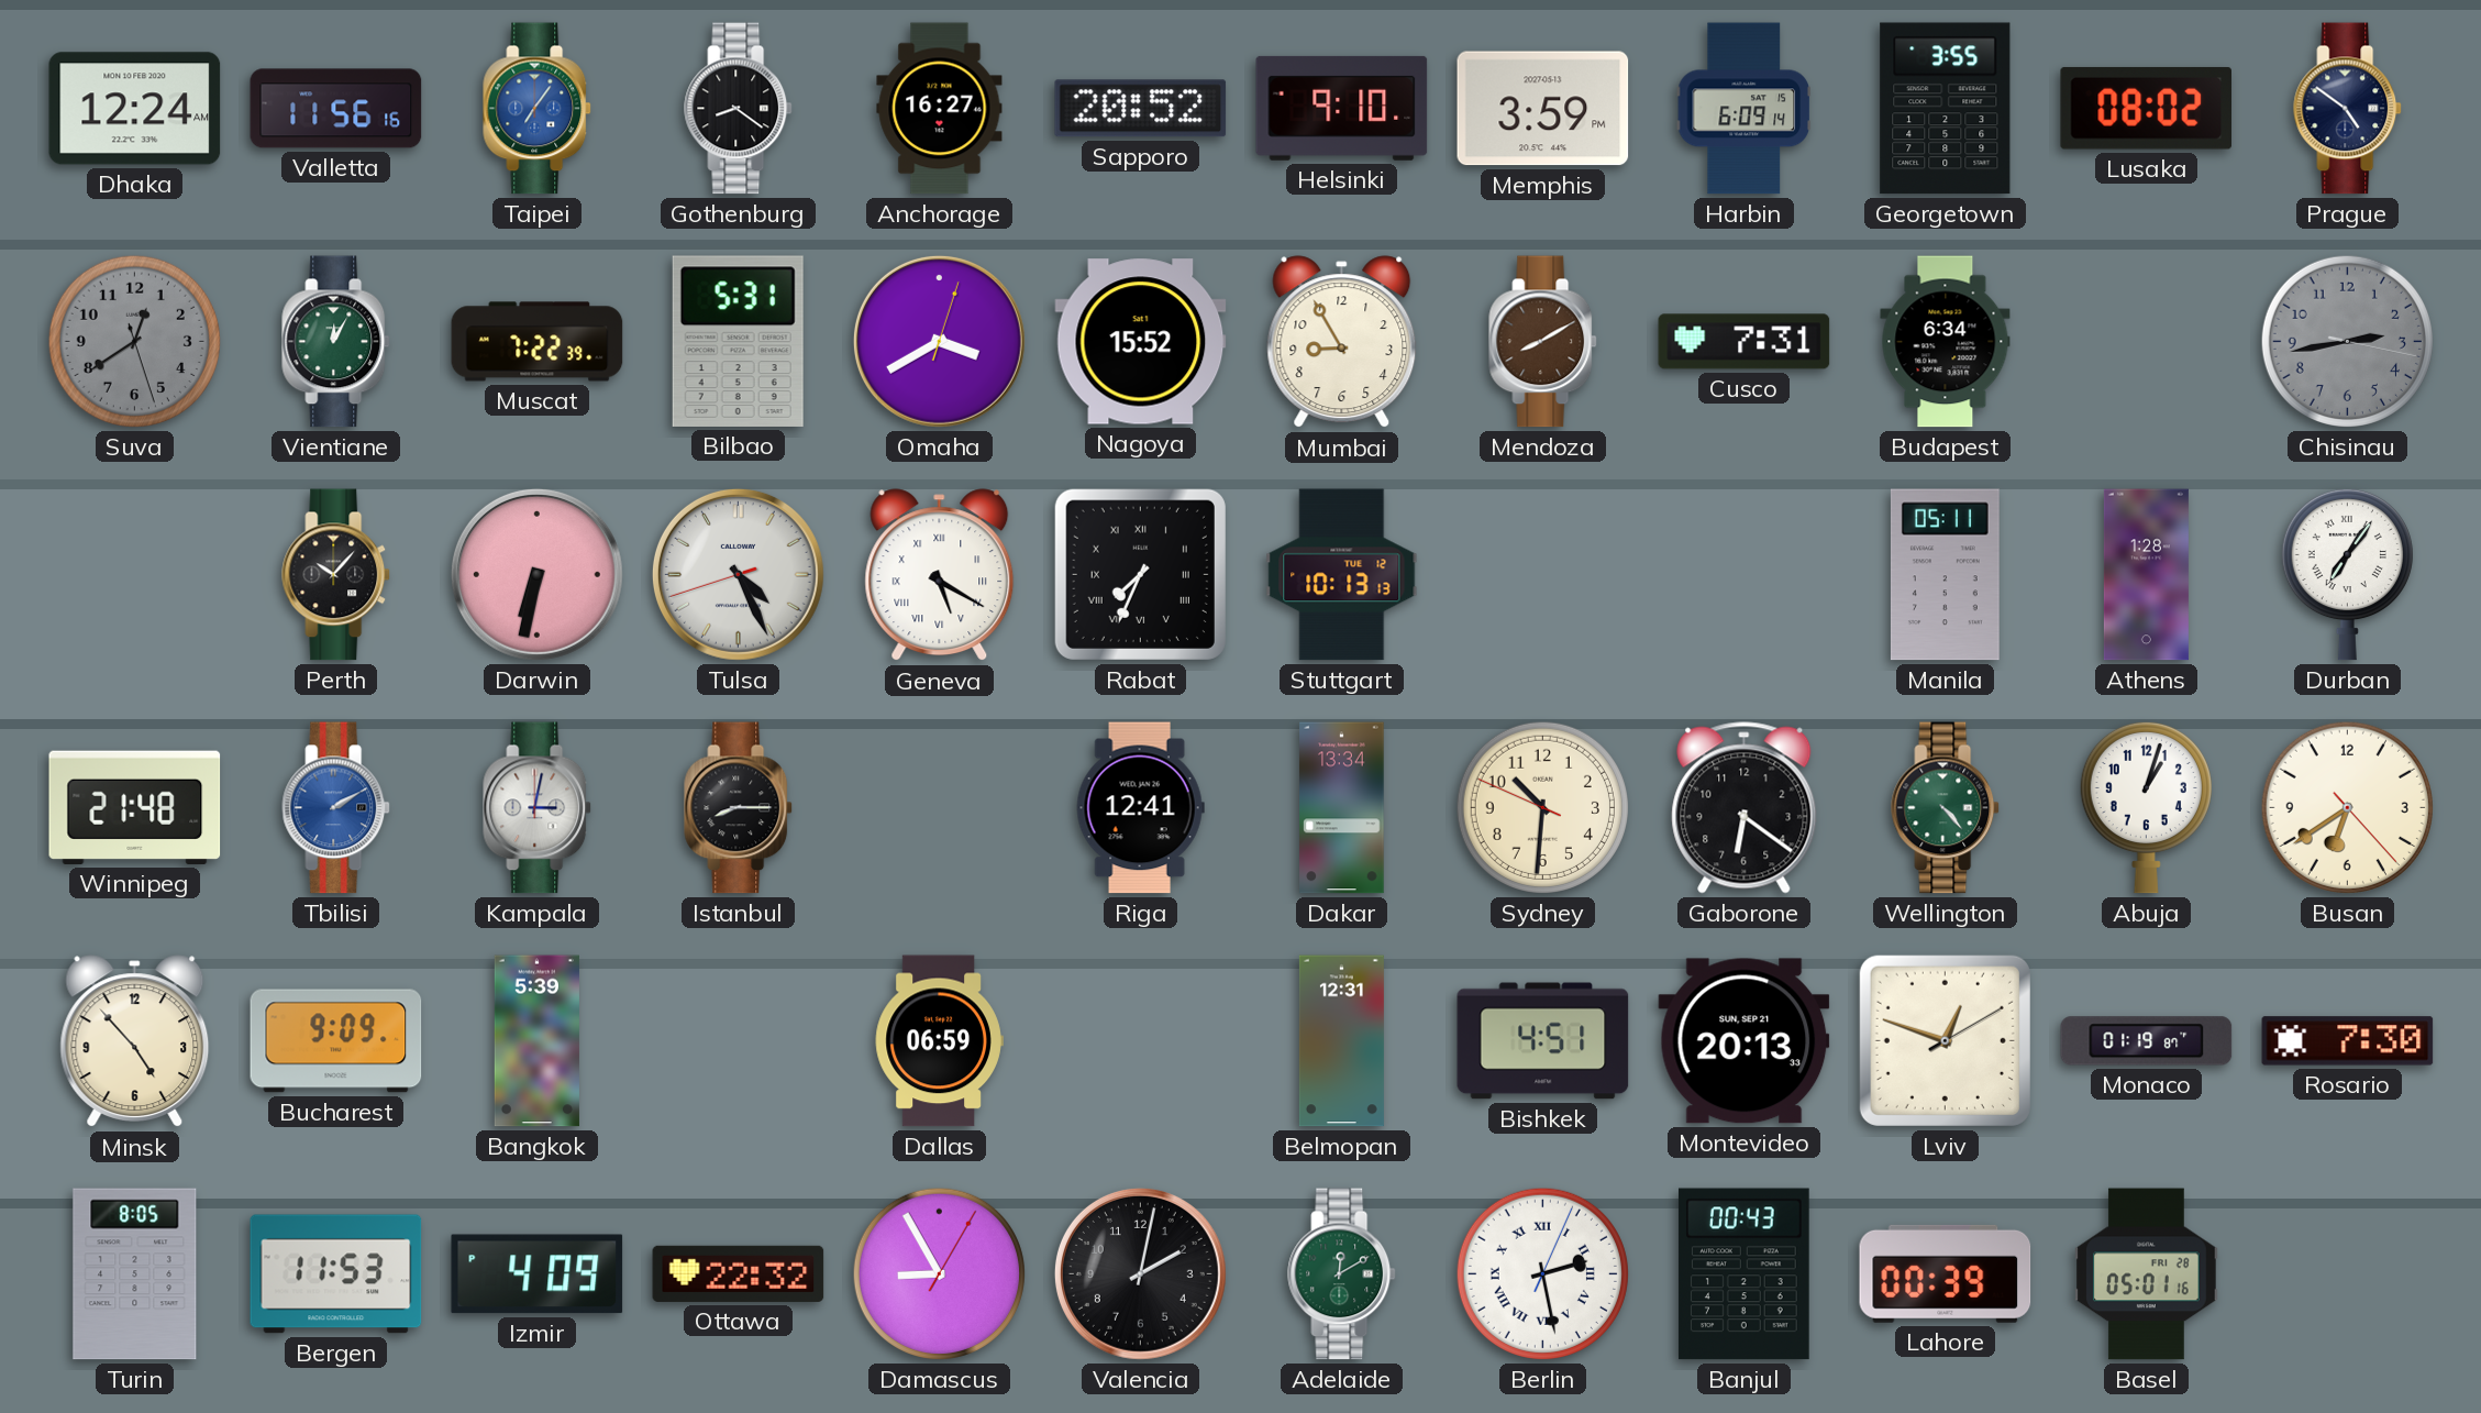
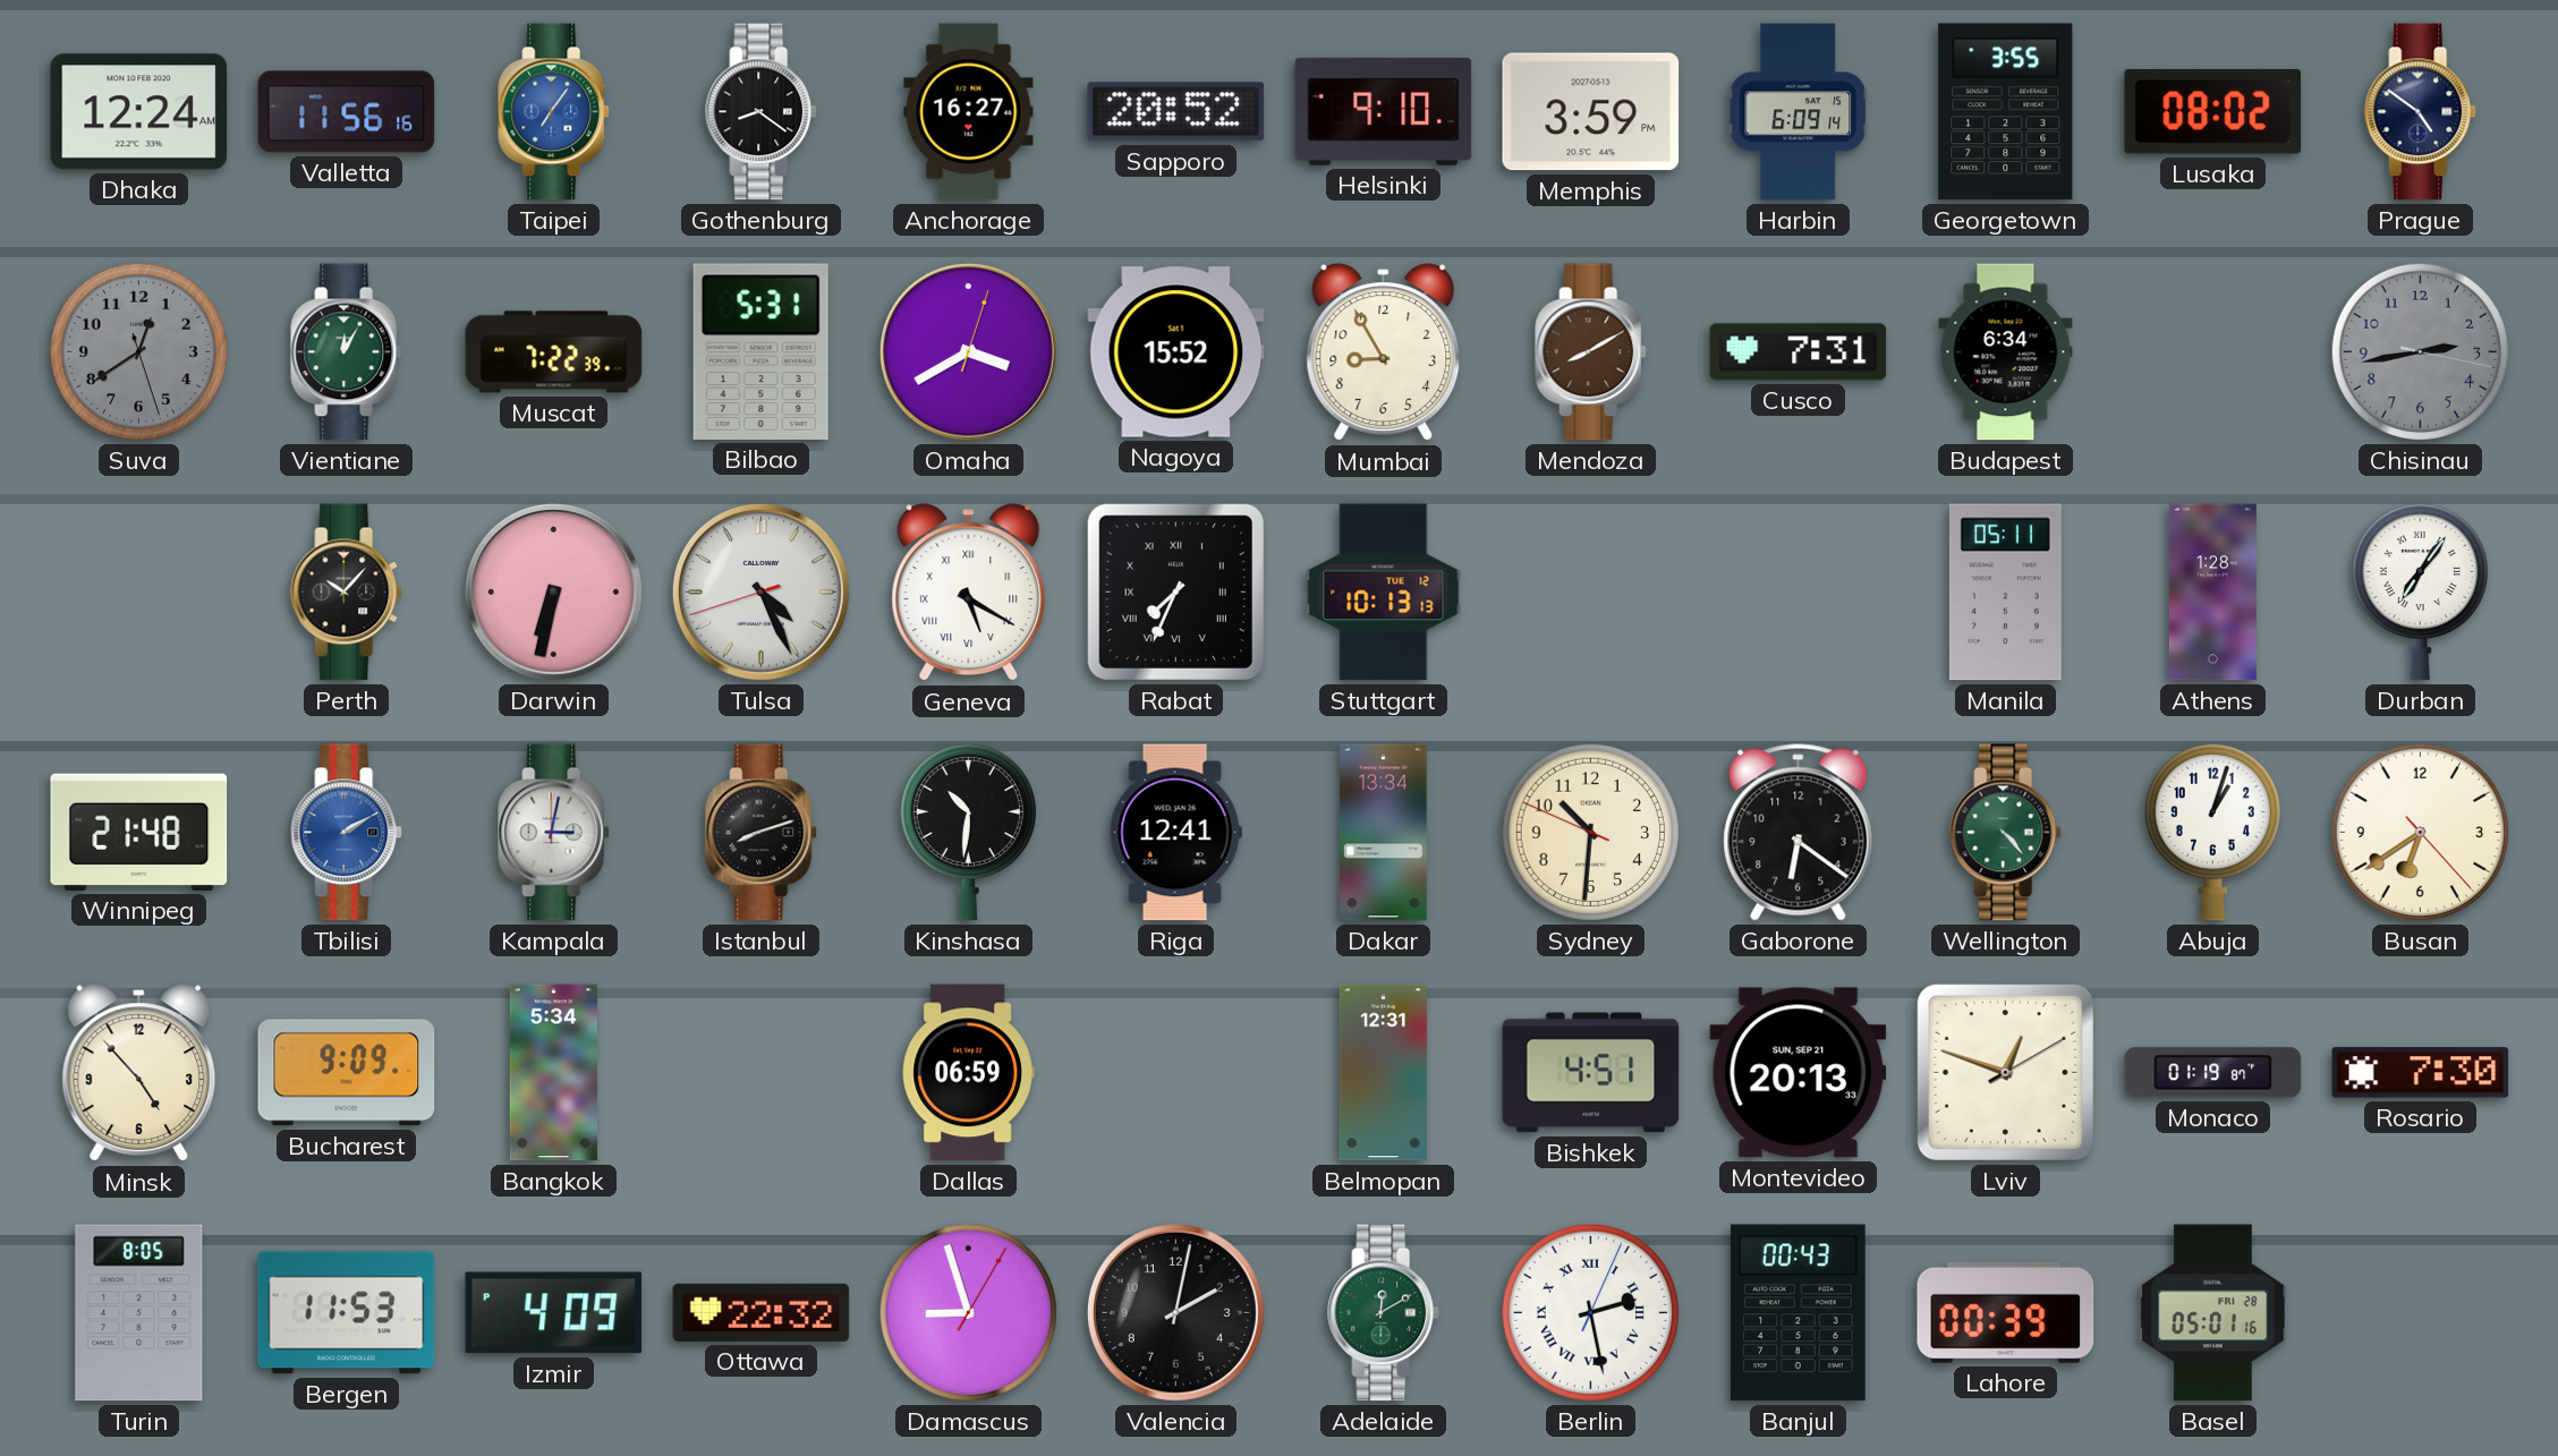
Istanbul: 8:15 -> 8:12 (762, 833)
Kinshasa: none -> 10:31 (968, 832)
Bangkok: 5:39 -> 5:34 (553, 1073)
Damascus: 8:55 -> 8:57 (968, 1312)
